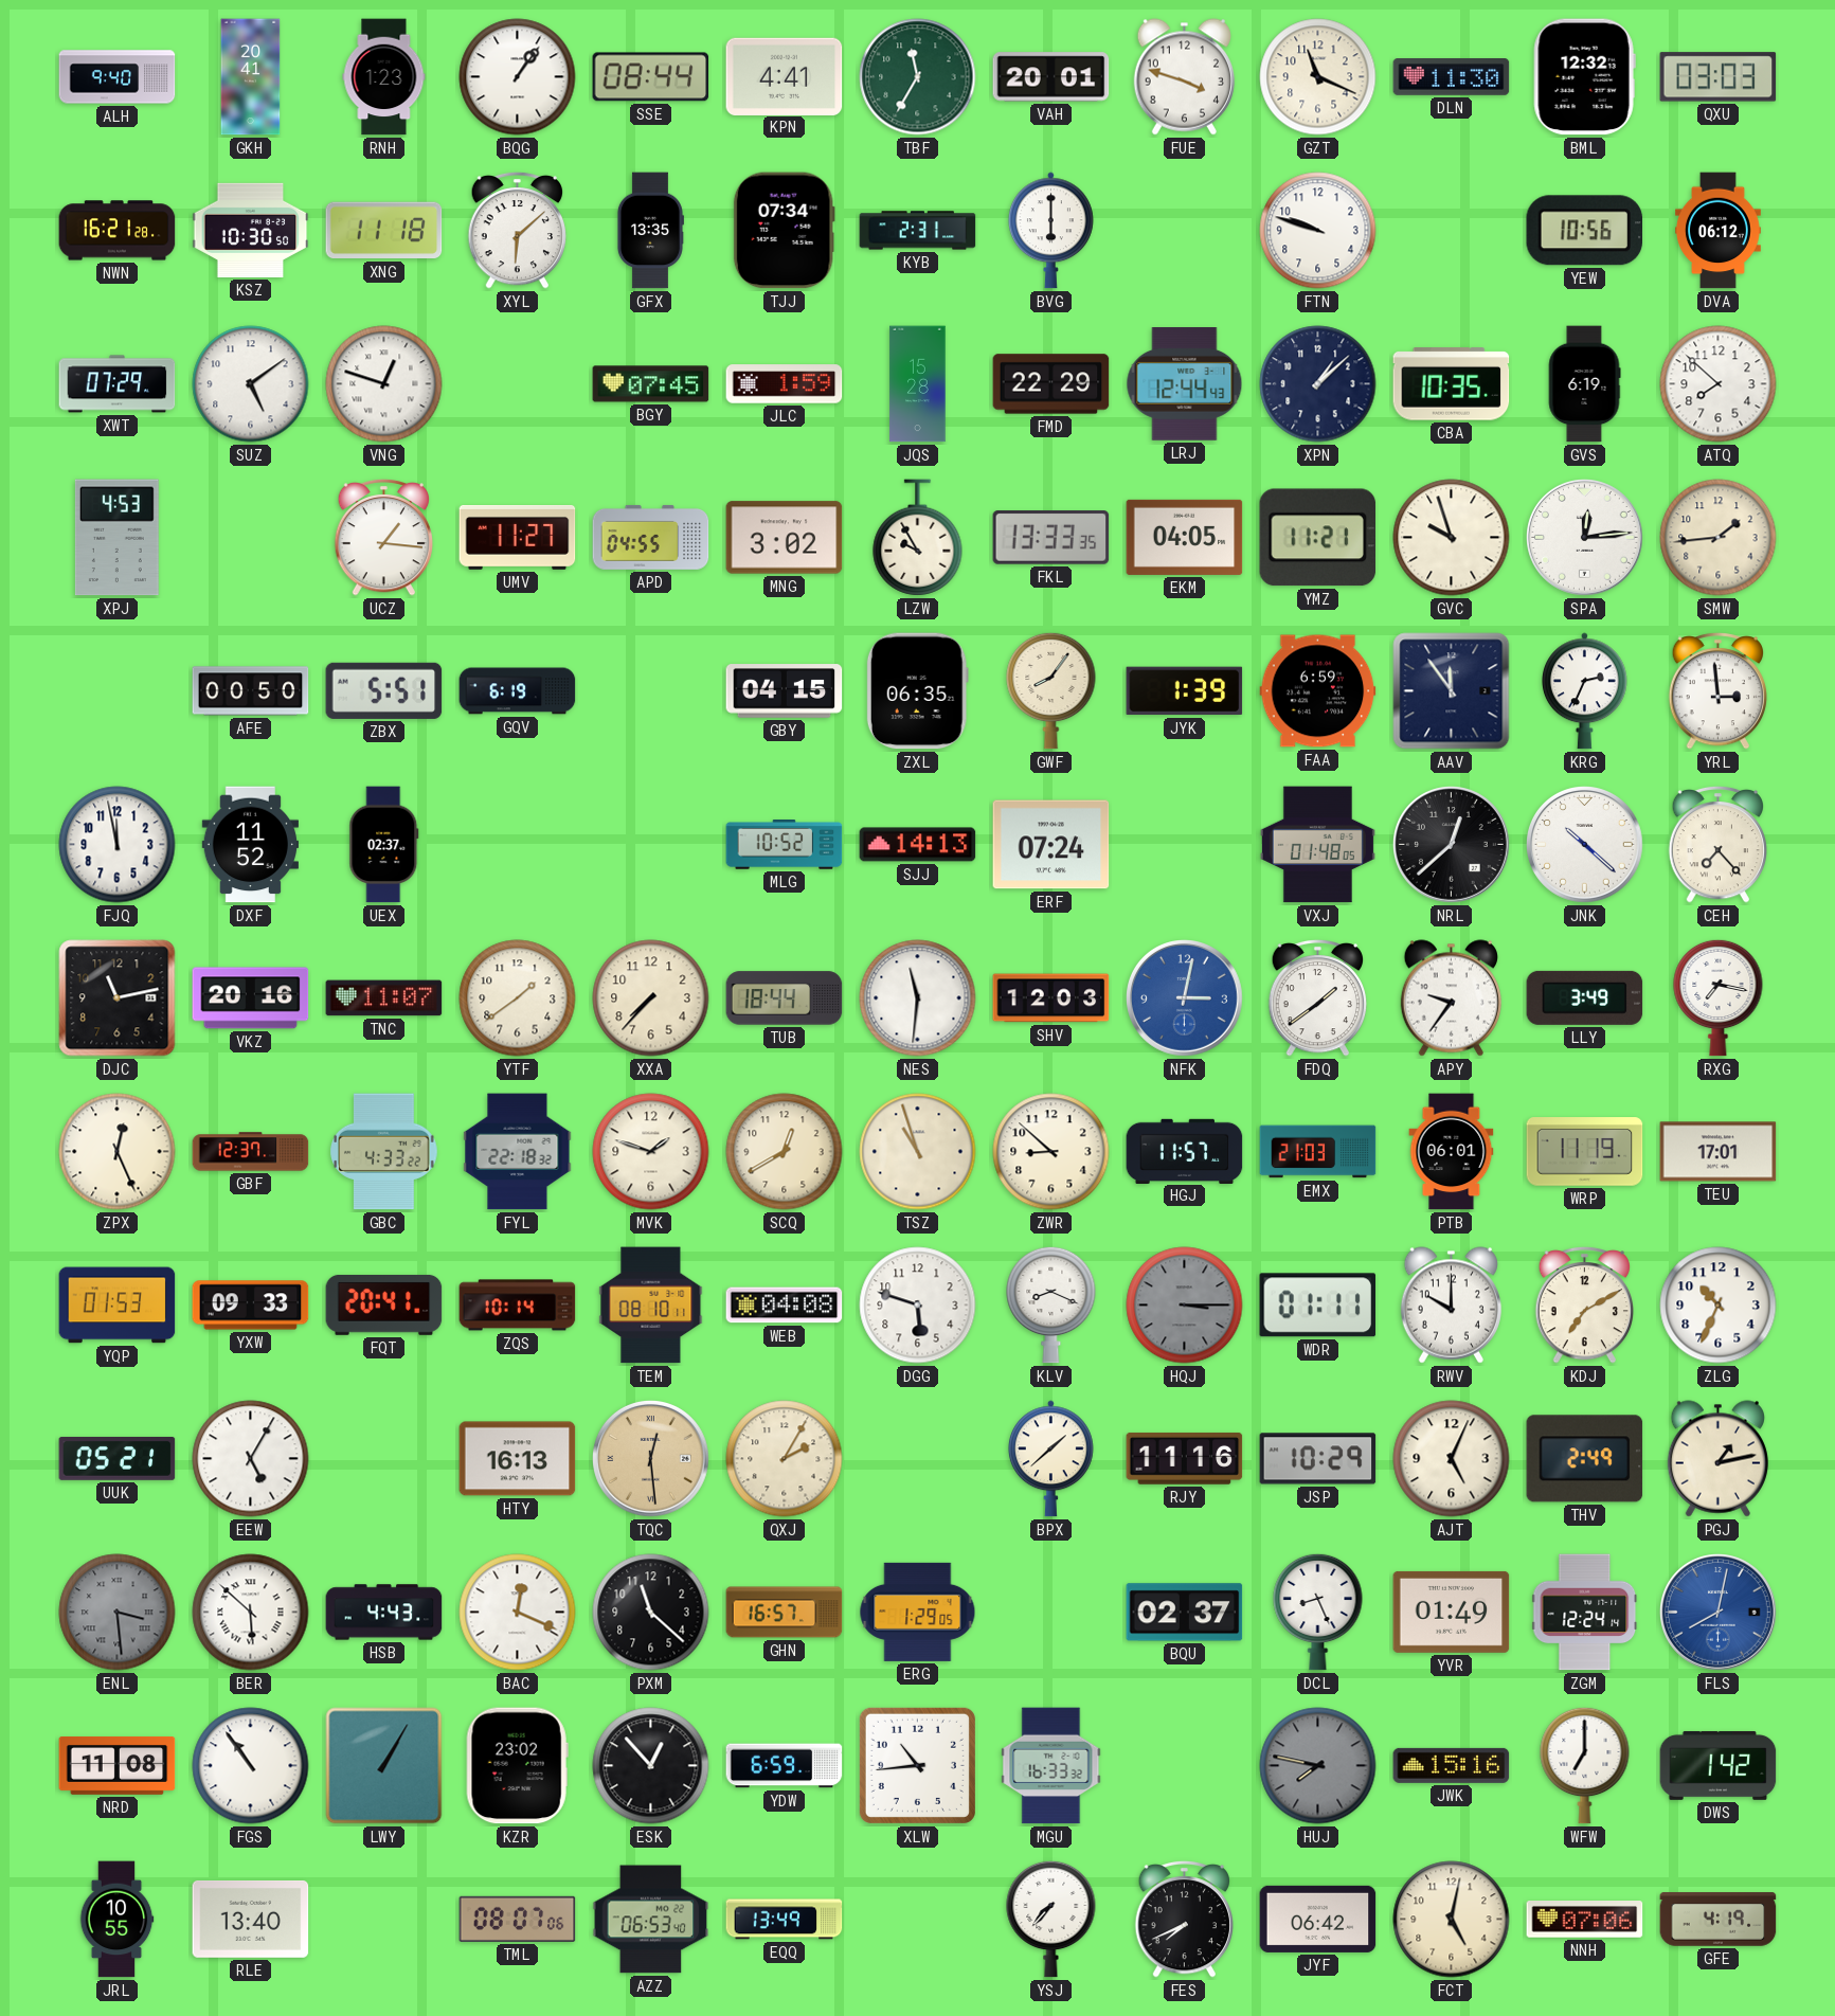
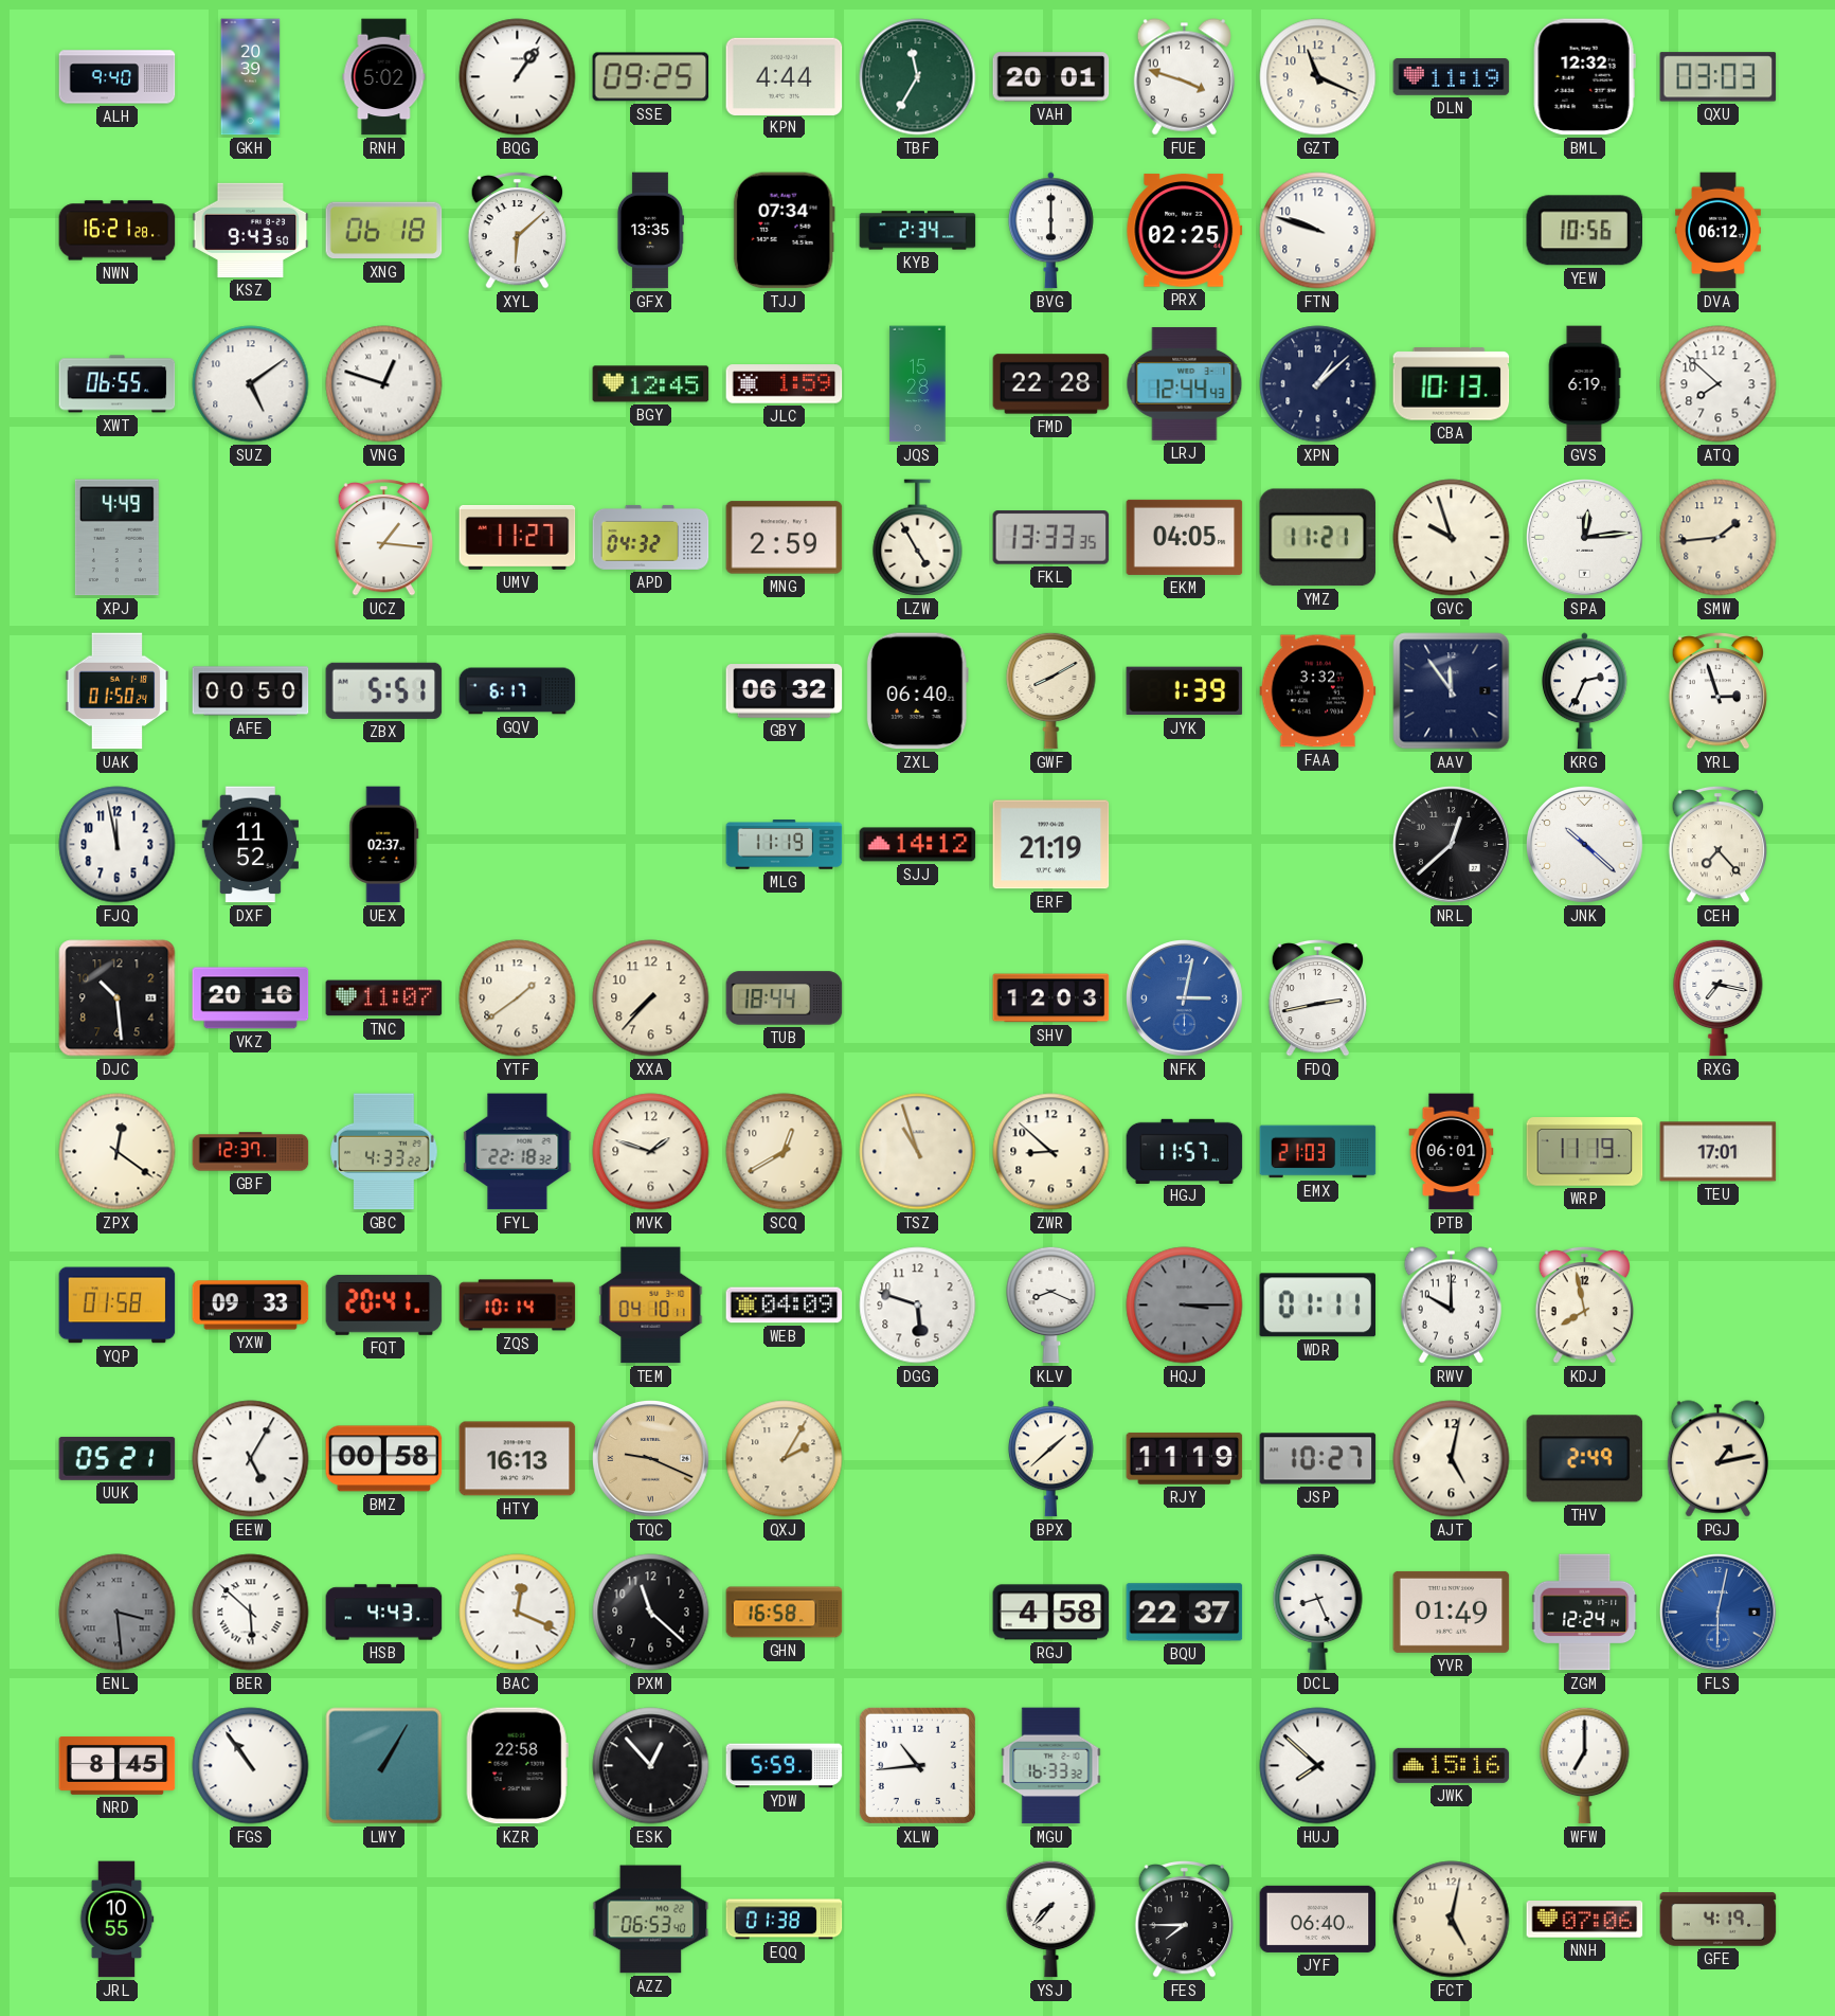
GKH: 20:41 -> 20:39 (251, 77)
RNH: 1:23 -> 5:02 (384, 77)
SSE: 08:44 -> 09:25 (651, 77)
KPN: 4:41 -> 4:44 (785, 76)
DLN: 11:30 -> 11:19 (1452, 77)
KSZ: 10:30 -> 9:43 (251, 230)
XNG: 11:18 -> 06:18 (384, 231)
KYB: 2:31 -> 2:34 (918, 231)
PRX: none -> 02:25 (1185, 231)
XWT: 07:29 -> 06:55 (118, 384)
BGY: 07:45 -> 12:45 (651, 384)
FMD: 22:29 -> 22:28 (1051, 384)
CBA: 10:35 -> 10:13 (1452, 384)
XPJ: 4:53 -> 4:49 (116, 538)
APD: 04:55 -> 04:32 (651, 537)
MNG: 3:02 -> 2:59 (785, 538)
LZW: 9:55 -> 4:55 (918, 538)
UAK: none -> 01:50 (118, 691)
GQV: 6:19 -> 6:17 (518, 691)
GBY: 04:15 -> 06:32 (785, 691)
ZXL: 06:35 -> 06:40 (917, 691)
GWF: 8:06 -> 8:10 (1051, 690)
FAA: 6:59 -> 3:32 (1318, 691)
YRL: 2:59 -> 2:57 (1717, 690)
MLG: 10:52 -> 11:19 (785, 845)
SJJ: 14:13 -> 14:12 (918, 845)
ERF: 07:24 -> 21:19 (1051, 845)
VXJ: 01:48 -> none (1317, 845)
DJC: 11:13 -> 10:29 (118, 998)
NES: 11:31 -> none (918, 998)
FDQ: 1:39 -> 2:43 (1317, 997)
APY: 9:36 -> none (1451, 998)
LLY: 3:49 -> none (1585, 997)
ZPX: 12:26 -> 12:21 (118, 1152)
YQP: 01:53 -> 01:58 (118, 1306)
TEM: 08:10 -> 04:10 (651, 1306)
WEB: 04:08 -> 04:09 (785, 1306)
KDJ: 7:10 -> 7:58 (1584, 1304)
ZLG: 10:34 -> none (1719, 1306)
BMZ: none -> 00:58 (384, 1459)
TQC: 12:29 -> 9:19 (651, 1459)
RJY: 11:16 -> 11:19 (1185, 1459)
JSP: 10:29 -> 10:27 (1318, 1459)
AJT: 5:04 -> 5:02 (1452, 1459)
GHN: 16:57 -> 16:58 (785, 1613)
ERG: 1:29 -> none (918, 1612)
RGJ: none -> 4:58 (1051, 1613)
BQU: 02:37 -> 22:37 (1185, 1613)
FLS: 8:02 -> 6:02 (1719, 1613)
NRD: 11:08 -> 8:45 (118, 1766)
KZR: 23:02 -> 22:58 (517, 1766)
YDW: 6:59 -> 5:59 (785, 1766)
HUJ: 7:47 -> 7:52 (1318, 1766)
HUJ dial: grey -> white (1318, 1766)
DWS: 1:42 -> none (1719, 1766)
RLE: 13:40 -> none (251, 1919)
TML: 08:07 -> none (518, 1919)
EQQ: 13:49 -> 01:38 (785, 1920)
FES: 7:41 -> 7:45 (1184, 1919)
JYF: 06:42 -> 06:40 (1318, 1919)
